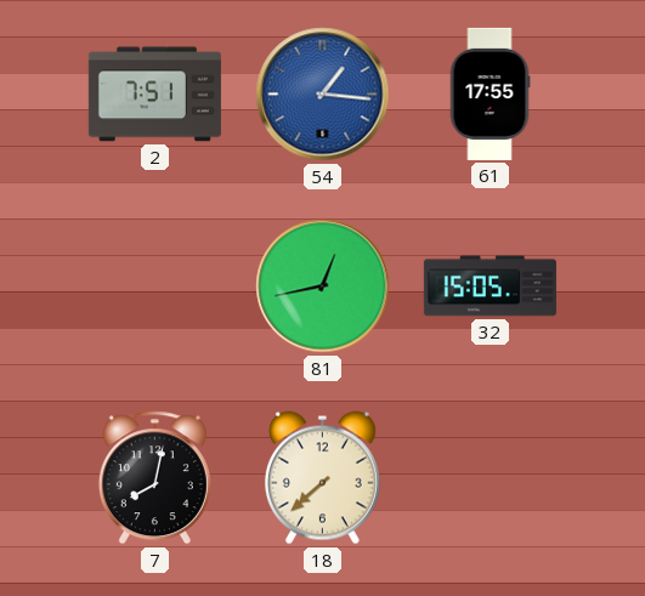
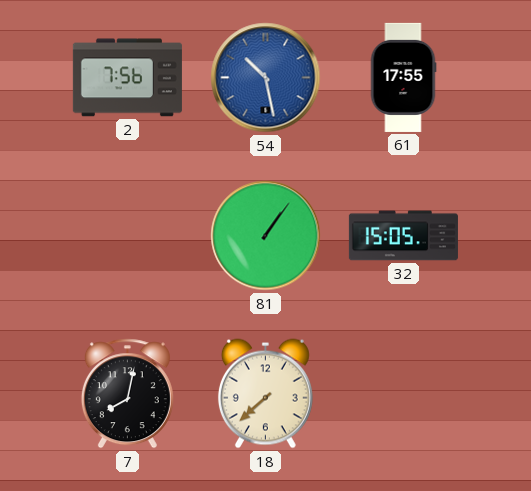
2: 7:51 -> 7:56 (127, 78)
54: 1:16 -> 10:28 (266, 78)
81: 12:43 -> 1:06 (266, 236)
